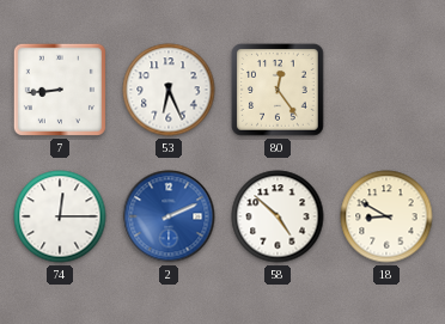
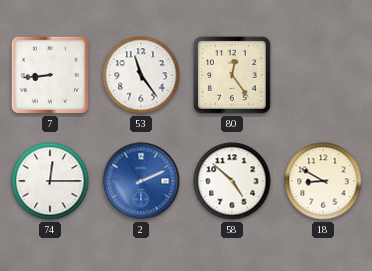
53: 6:26 -> 11:24 (141, 75)
